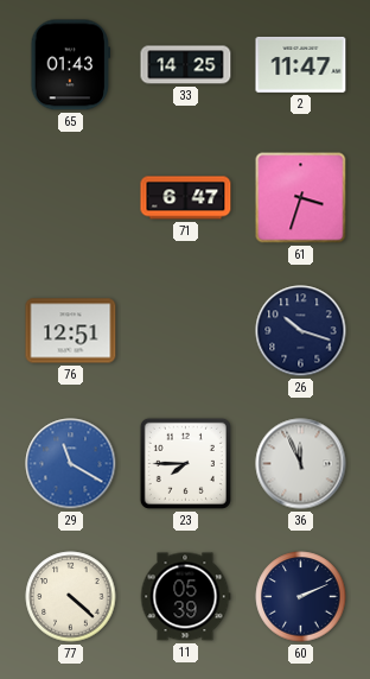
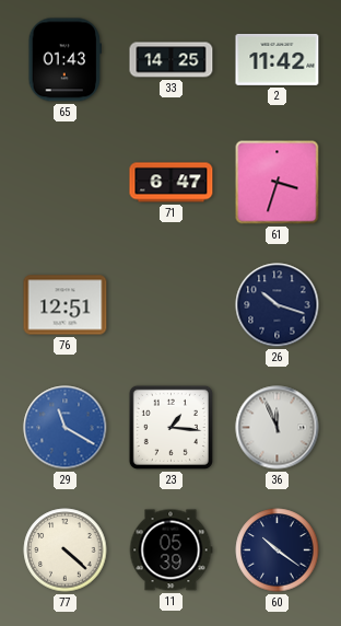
2: 11:47 -> 11:42 (278, 60)
23: 7:45 -> 1:16 (170, 427)
60: 2:11 -> 10:21 (278, 550)
